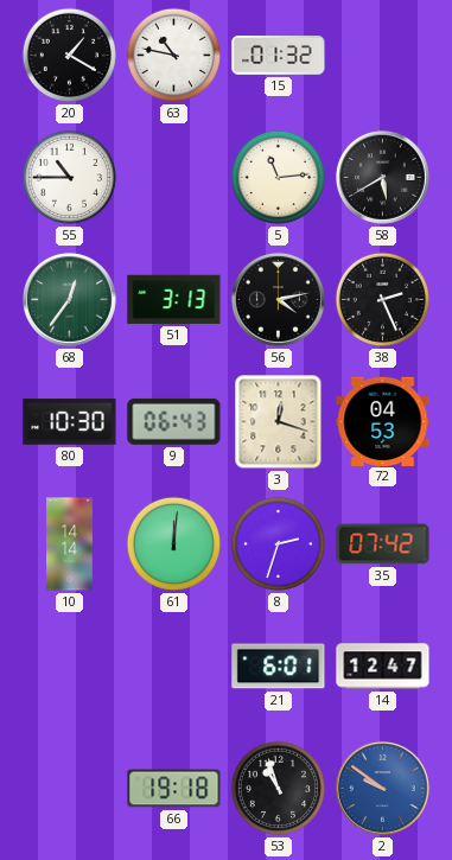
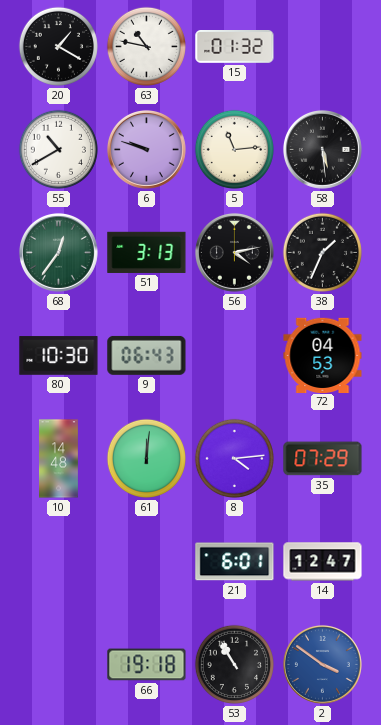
55: 10:45 -> 10:40 (58, 149)
6: none -> 9:48 (146, 149)
58: 5:40 -> 5:29 (322, 149)
38: 2:26 -> 1:34 (322, 252)
3: 12:18 -> none (279, 422)
10: 14:14 -> 14:48 (59, 459)
8: 2:33 -> 4:14 (234, 458)
35: 07:42 -> 07:29 (323, 459)
53: 10:57 -> 10:55 (234, 664)
2: 9:51 -> 3:51 (322, 664)
